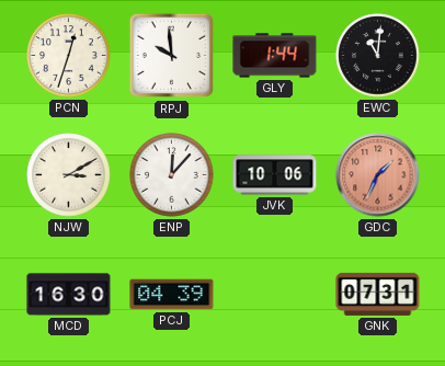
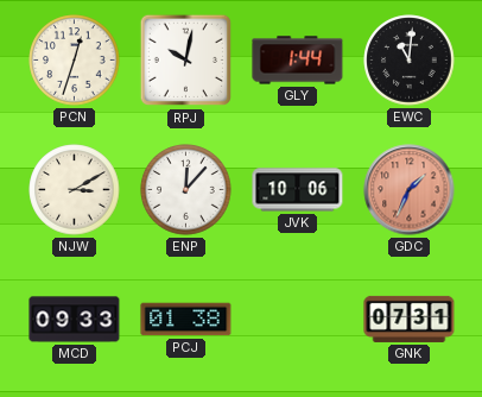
RPJ: 9:59 -> 10:02 (186, 61)
MCD: 16:30 -> 09:33 (75, 320)
PCJ: 04:39 -> 01:38 (186, 320)
